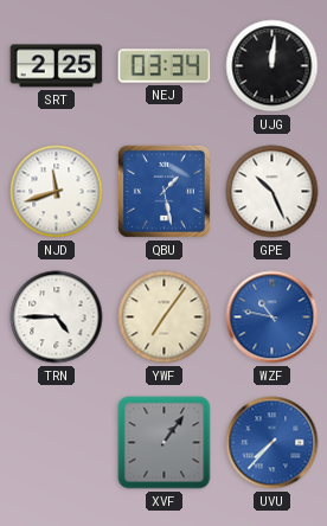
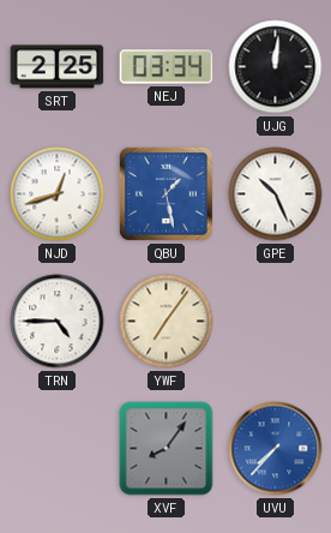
NJD: 11:42 -> 12:42 (58, 194)
WZF: 10:47 -> none (272, 317)
XVF: 1:06 -> 8:06 (167, 449)
